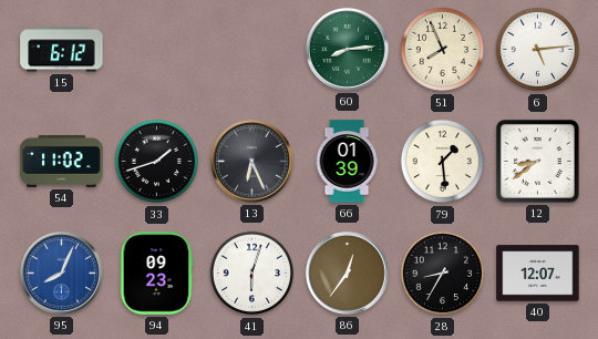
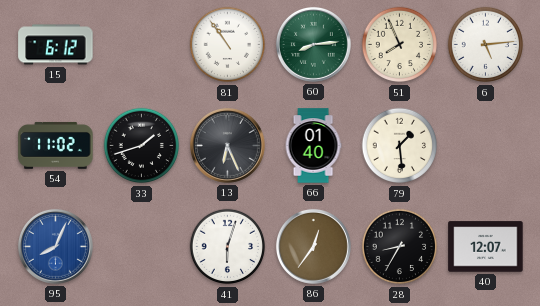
81: none -> 10:54 (228, 45)
66: 01:39 -> 01:40 (313, 146)
12: 8:39 -> none (537, 161)
94: 09:23 -> none (156, 274)
